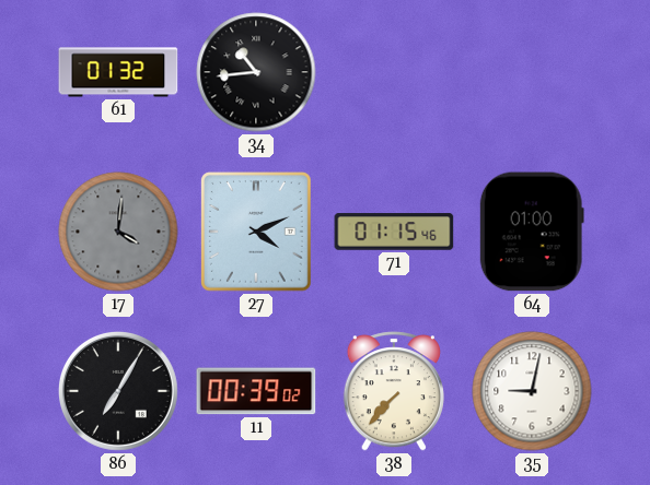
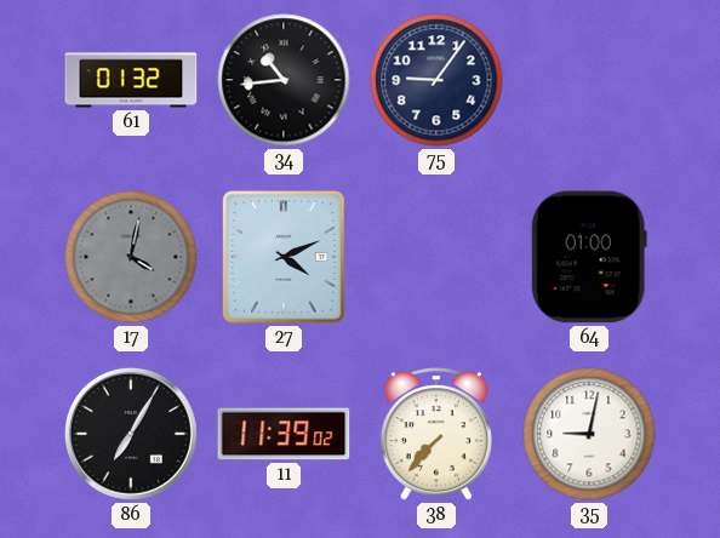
75: none -> 9:06 (436, 80)
17: 4:01 -> 4:02 (131, 257)
71: 01:15 -> none (394, 232)
11: 00:39 -> 11:39 (284, 434)
